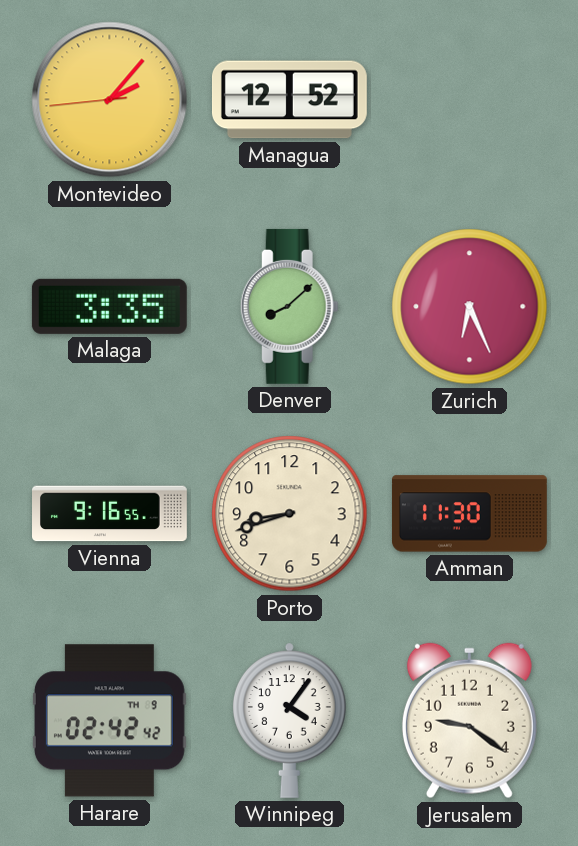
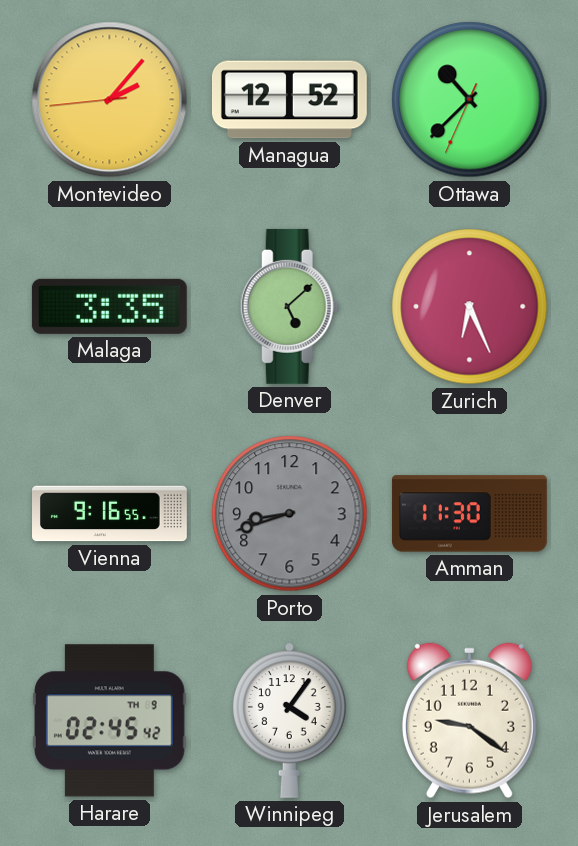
Ottawa: none -> 10:37 (470, 100)
Denver: 8:08 -> 5:08 (289, 306)
Porto dial: cream -> grey (290, 514)
Harare: 02:42 -> 02:45 (109, 721)
